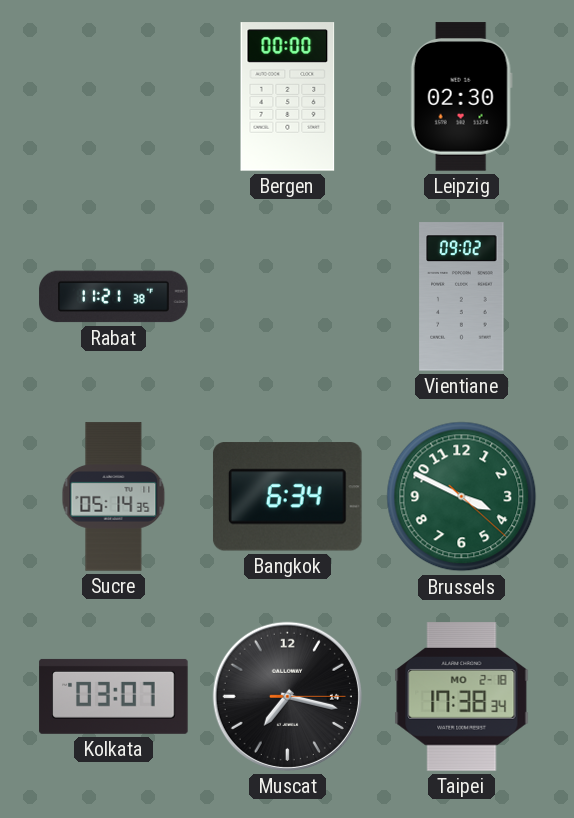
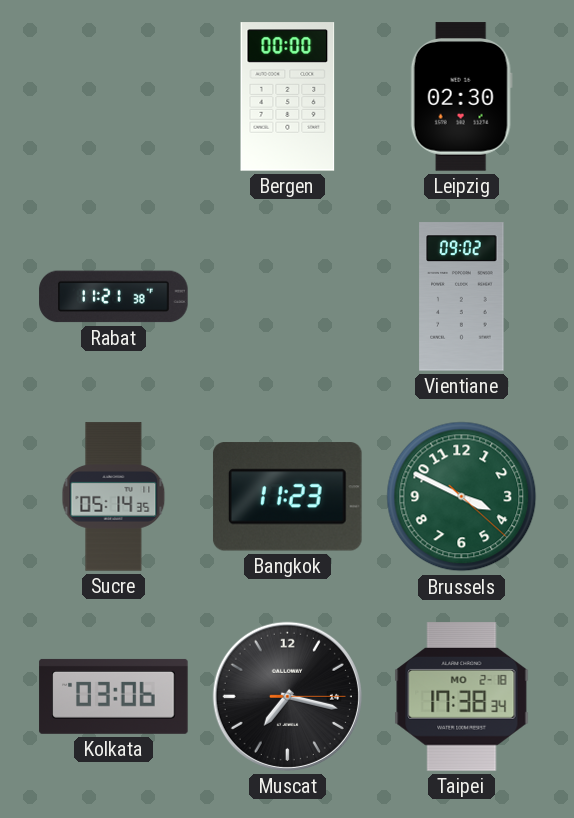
Bangkok: 6:34 -> 11:23 (287, 497)
Kolkata: 03:07 -> 03:06 (114, 696)
